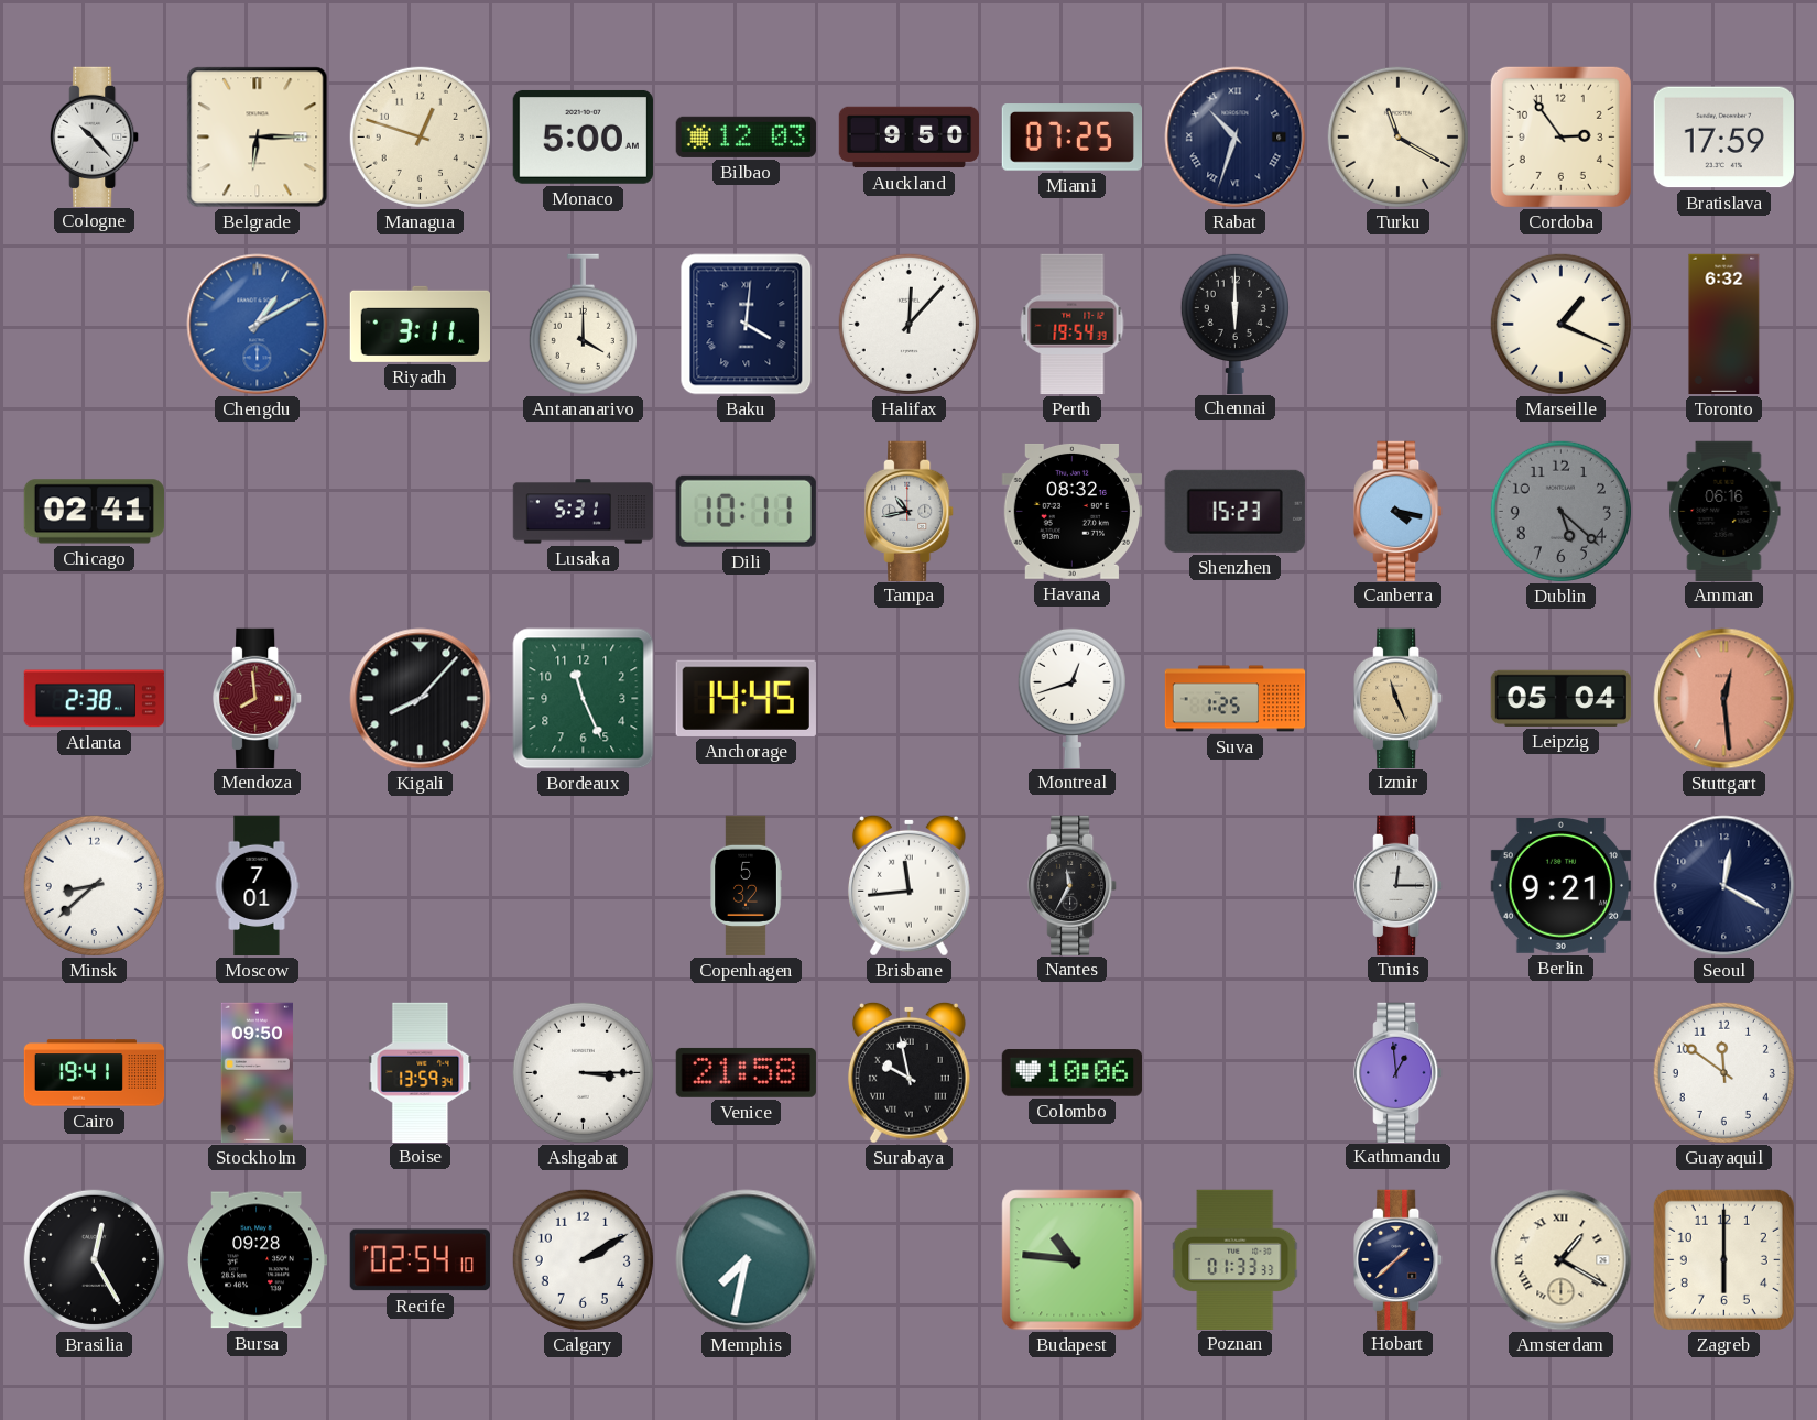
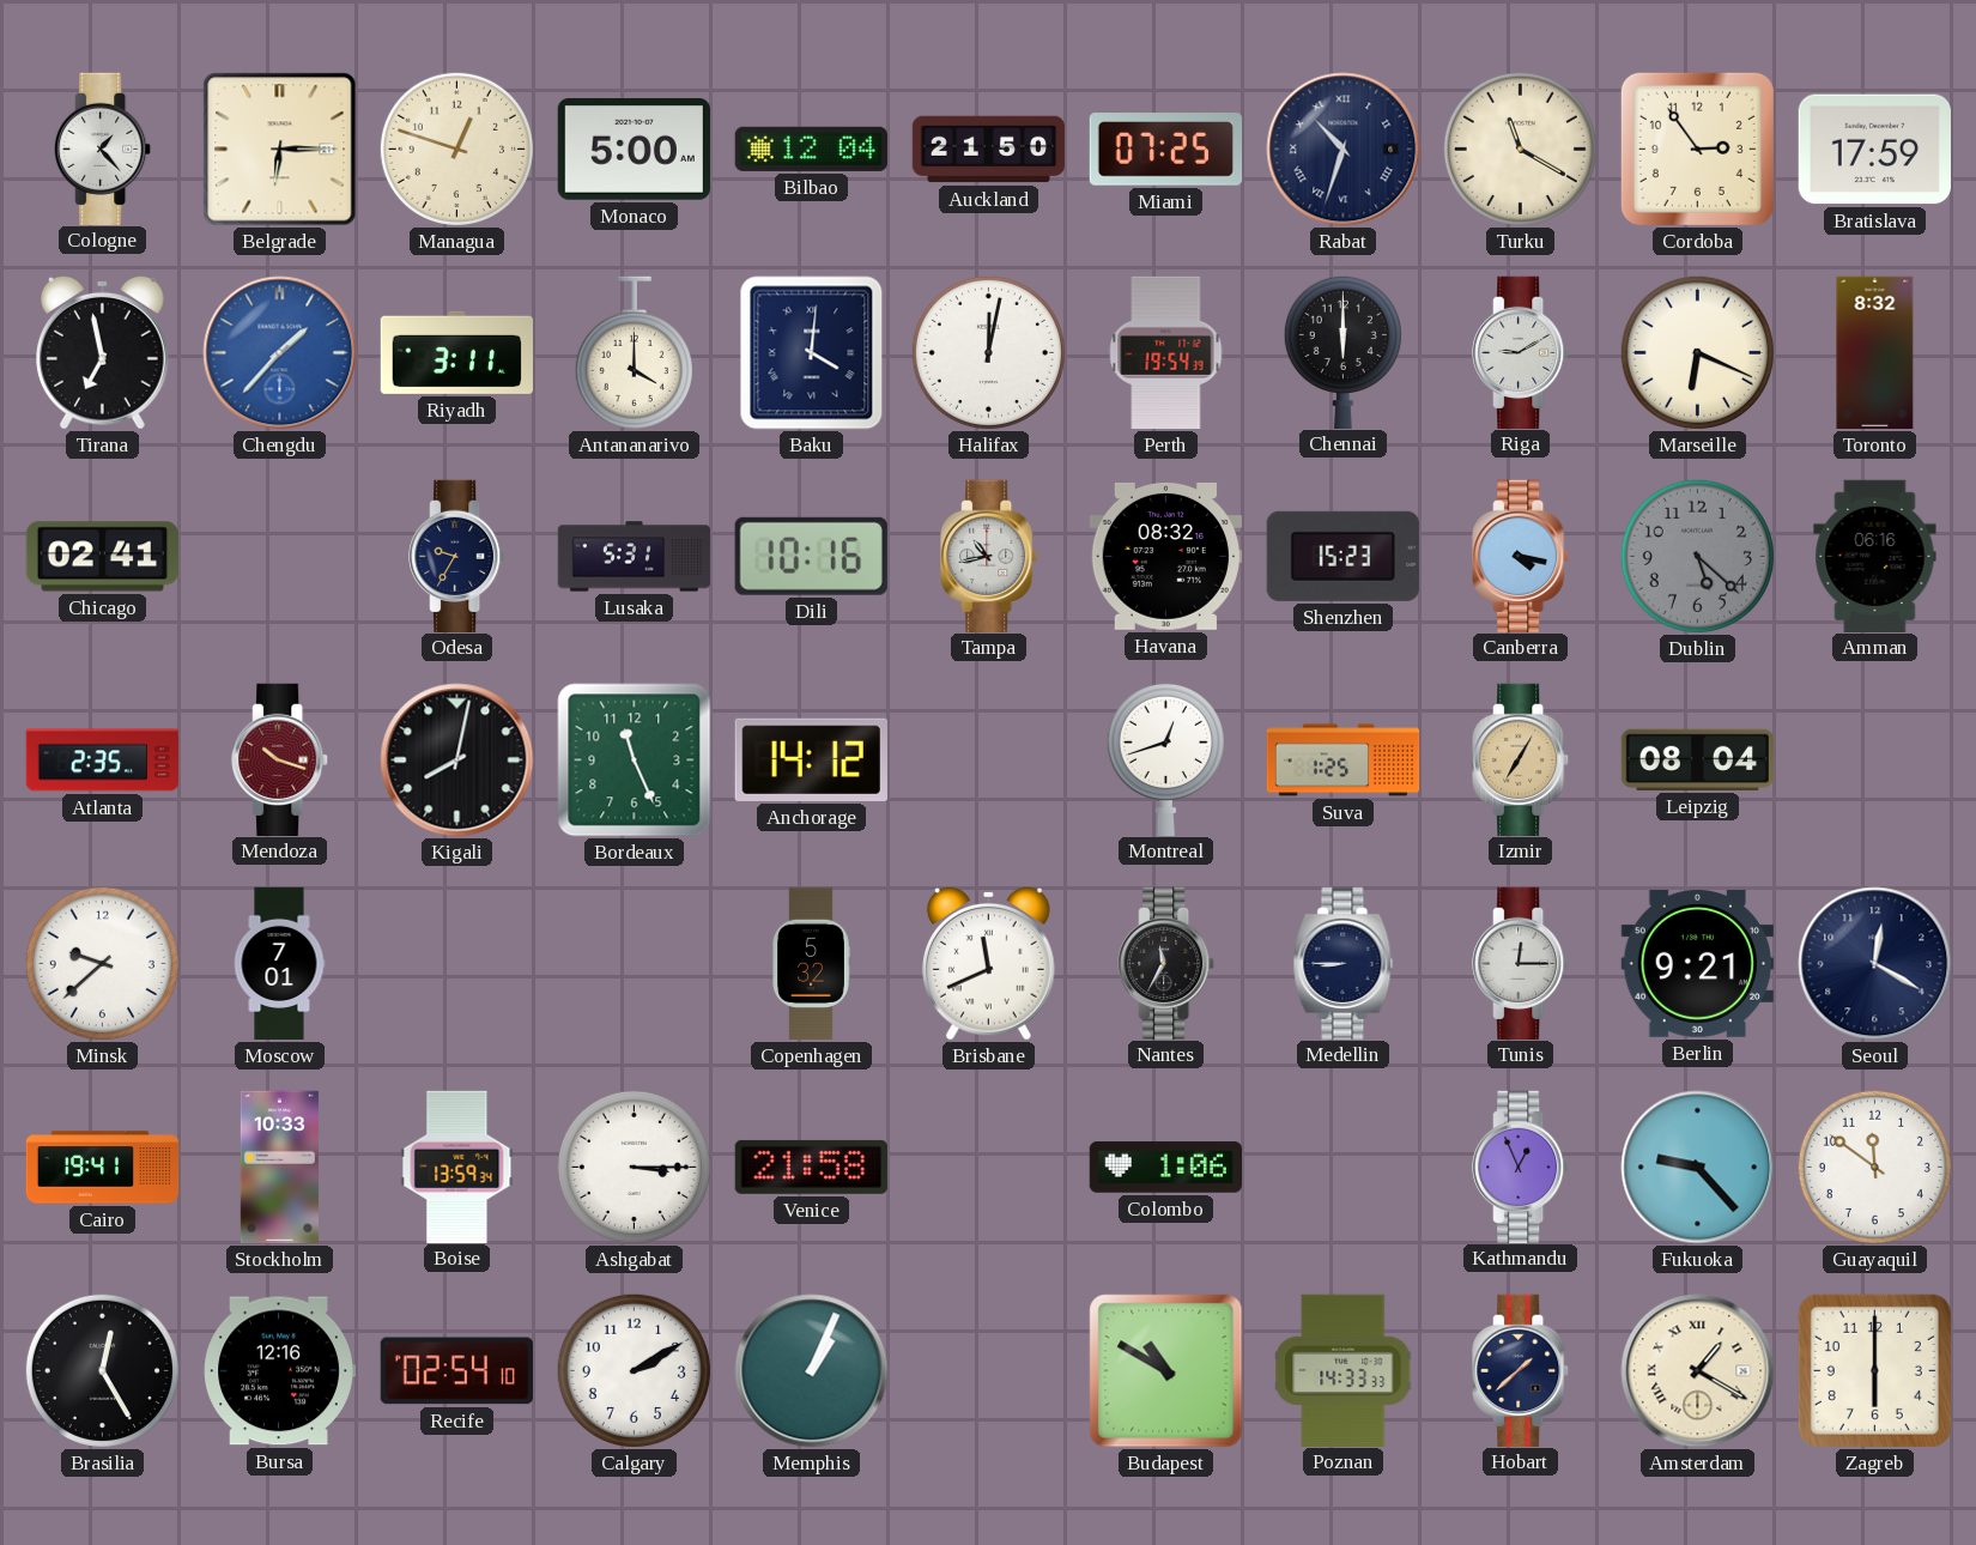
Cologne: 10:23 -> 1:23 (103, 149)
Bilbao: 12:03 -> 12:04 (811, 149)
Auckland: 9:50 -> 21:50 (989, 150)
Tirana: none -> 6:58 (102, 352)
Chengdu: 1:10 -> 1:37 (280, 353)
Halifax: 12:07 -> 12:02 (988, 352)
Riga: none -> 9:10 (1521, 352)
Marseille: 1:19 -> 6:19 (1697, 352)
Toronto: 6:32 -> 8:32 (1875, 353)
Odesa: none -> 9:35 (457, 556)
Dili: 10:11 -> 10:16 (811, 556)
Atlanta: 2:38 -> 2:35 (102, 761)
Mendoza: 7:59 -> 10:18 (280, 759)
Kigali: 8:07 -> 8:02 (457, 761)
Anchorage: 14:45 -> 14:12 (811, 759)
Izmir: 11:26 -> 7:05 (1521, 759)
Leipzig: 05:04 -> 08:04 (1697, 759)
Stuttgart: 12:29 -> none (1724, 699)
Minsk: 8:38 -> 9:38 (102, 963)
Brisbane: 11:44 -> 11:41 (988, 963)
Medellin: none -> 8:45 (1344, 963)
Stockholm: 09:50 -> 10:33 (279, 1168)
Surabaya: 9:58 -> none (909, 1072)
Colombo: 10:06 -> 1:06 (1165, 1168)
Kathmandu: 12:59 -> 12:56 (1521, 1167)
Fukuoka: none -> 9:23 (1698, 1168)
Bursa: 09:28 -> 12:16 (279, 1371)
Memphis: 7:32 -> 1:04 (812, 1371)
Budapest: 10:46 -> 10:50 (1166, 1371)
Poznan: 01:33 -> 14:33 (1344, 1370)
